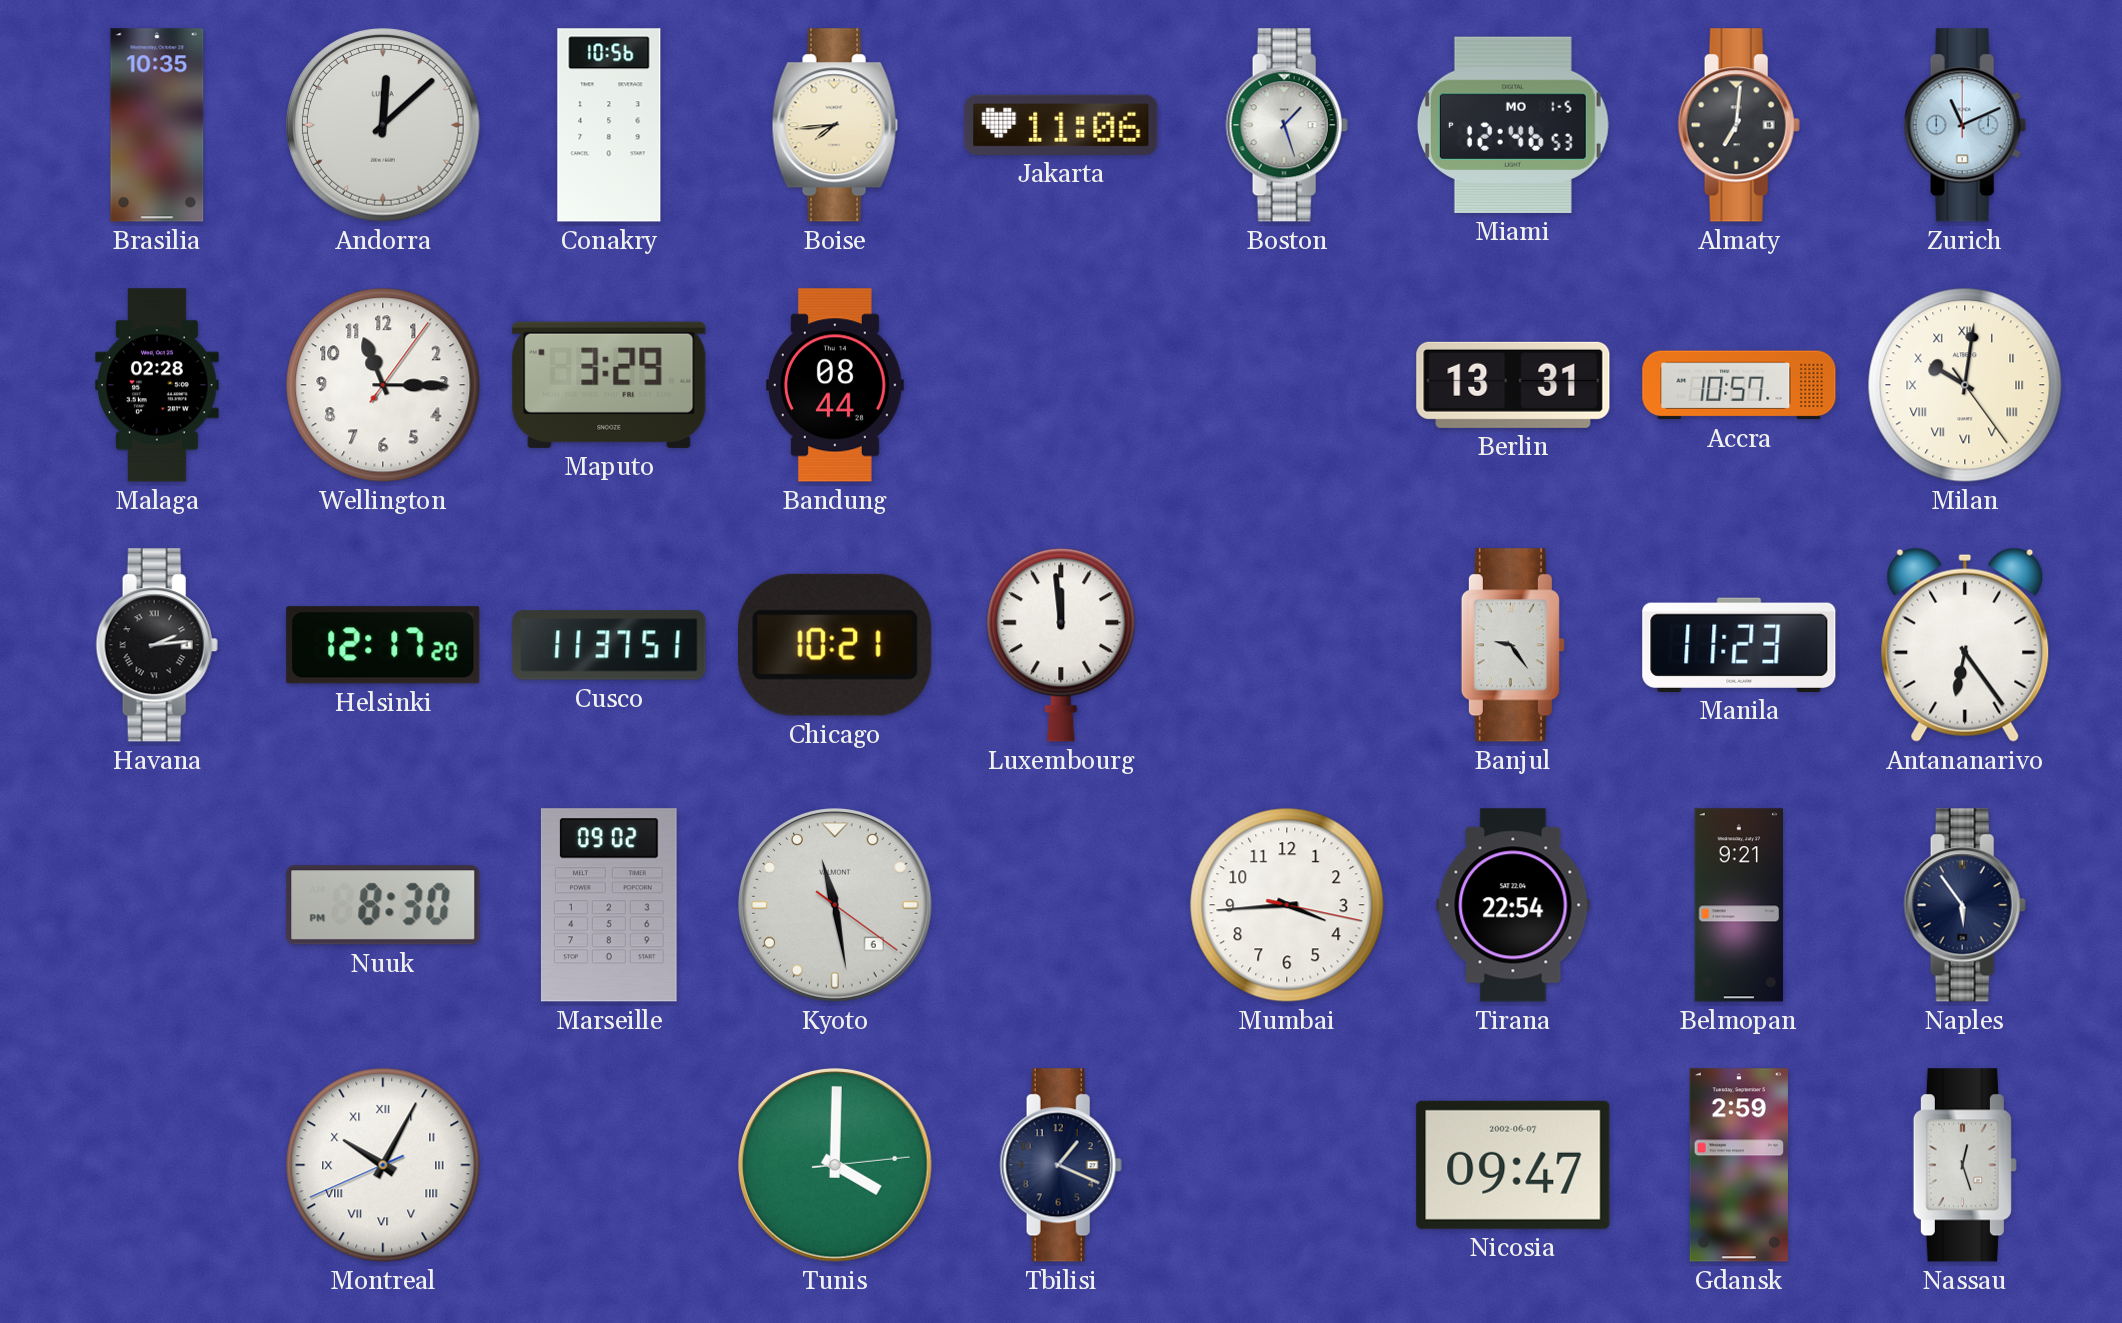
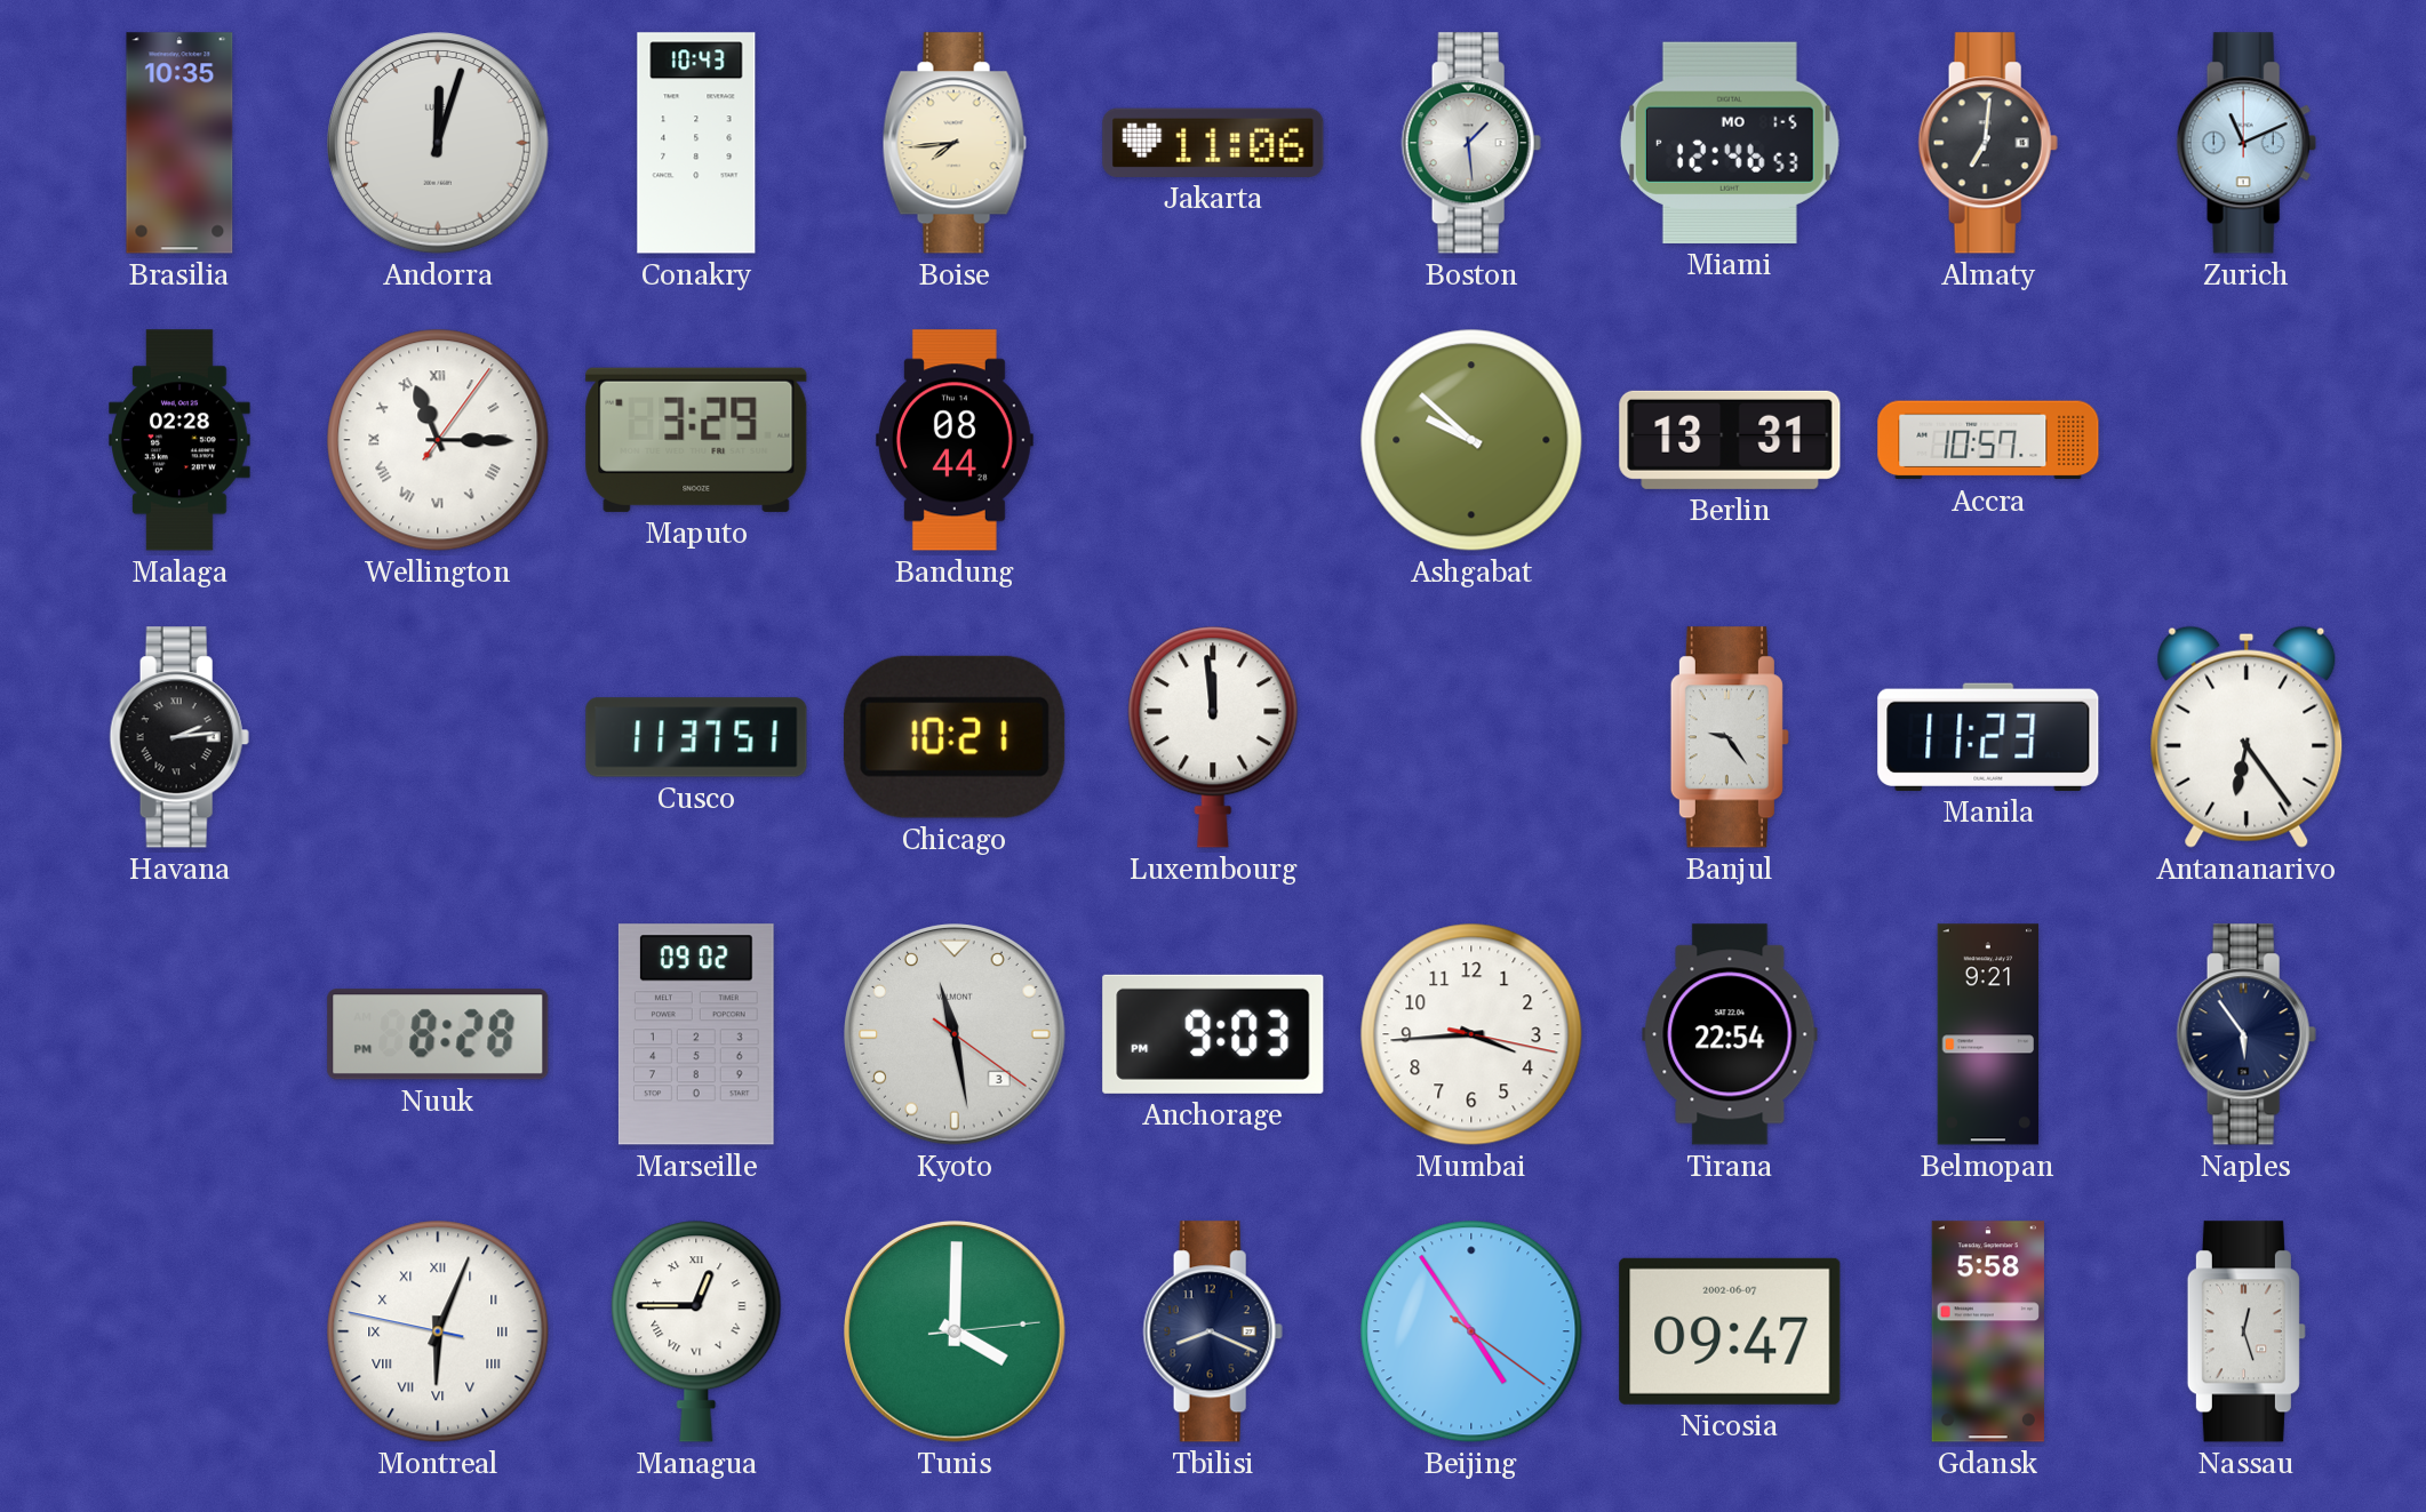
Andorra: 12:08 -> 12:03 (439, 144)
Conakry: 10:56 -> 10:43 (696, 143)
Boston: 1:27 -> 1:29 (1471, 143)
Wellington numerals: Arabic -> Roman (438, 440)
Ashgabat: none -> 9:52 (1471, 440)
Milan: 10:01 -> none (1965, 385)
Helsinki: 12:17 -> none (383, 645)
Nuuk: 8:30 -> 8:28 (438, 1034)
Kyoto date: 6 -> 3 (956, 1035)
Anchorage: none -> 9:03 (1213, 1034)
Montreal: 10:04 -> 6:03 (438, 1331)
Managua: none -> 12:45 (696, 1331)
Tbilisi: 1:19 -> 8:19 (1213, 1331)
Beijing: none -> 4:54 (1471, 1331)
Gdansk: 2:59 -> 5:58 (1988, 1331)
